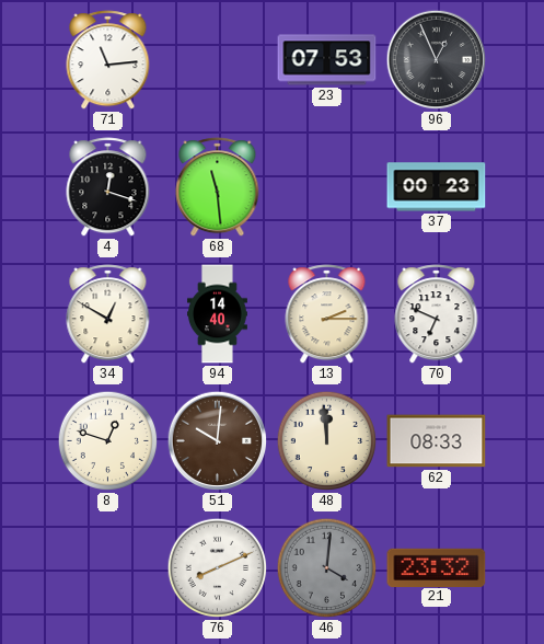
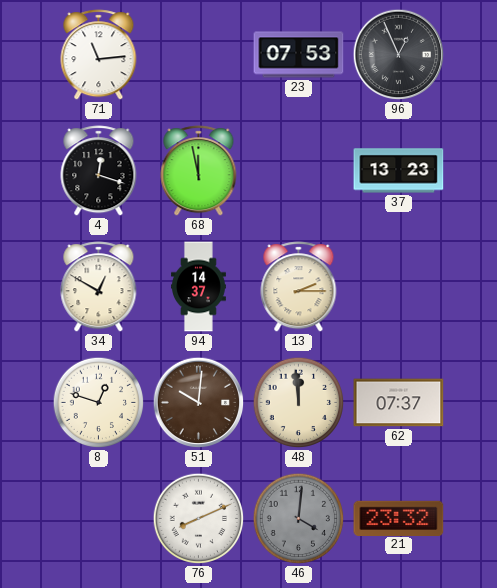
68: 11:29 -> 11:58 (199, 171)
37: 00:23 -> 13:23 (399, 171)
94: 14:40 -> 14:37 (199, 287)
70: 6:49 -> none (437, 314)
62: 08:33 -> 07:37 (399, 403)
